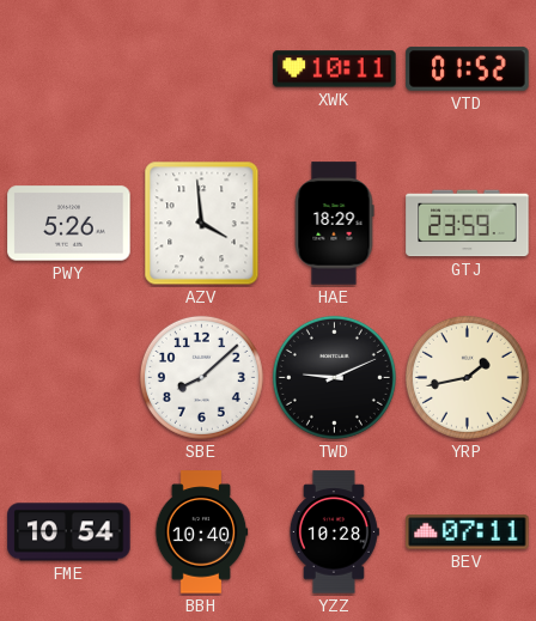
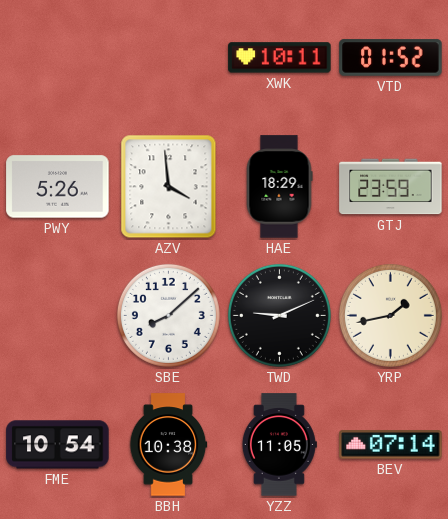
BBH: 10:40 -> 10:38 (168, 445)
YZZ: 10:28 -> 11:05 (279, 445)
BEV: 07:11 -> 07:14 (391, 445)
